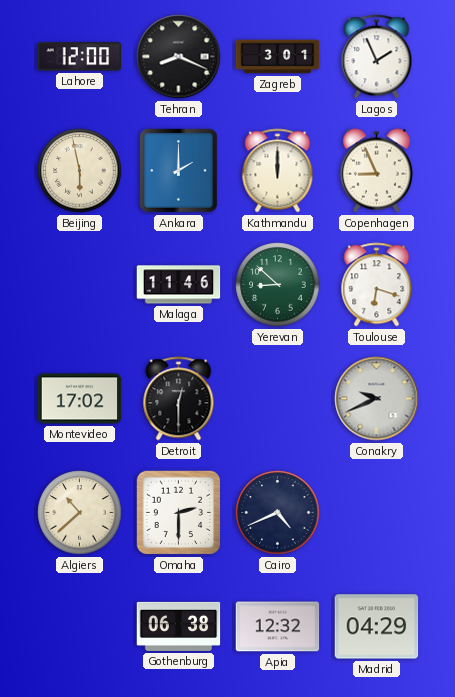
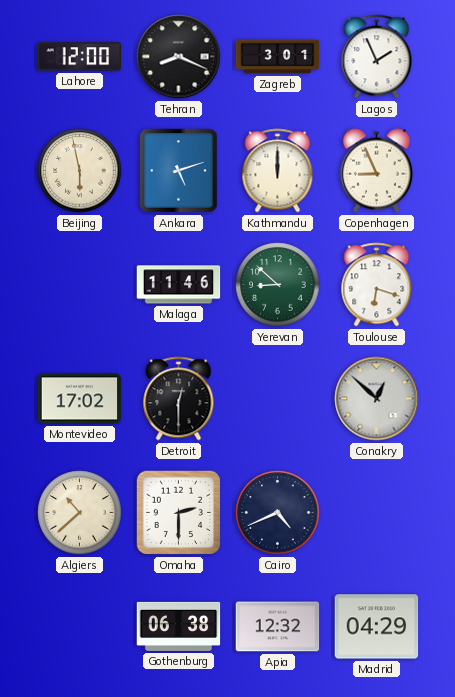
Ankara: 2:00 -> 5:12 (179, 171)
Conakry: 9:41 -> 12:52 (377, 399)
